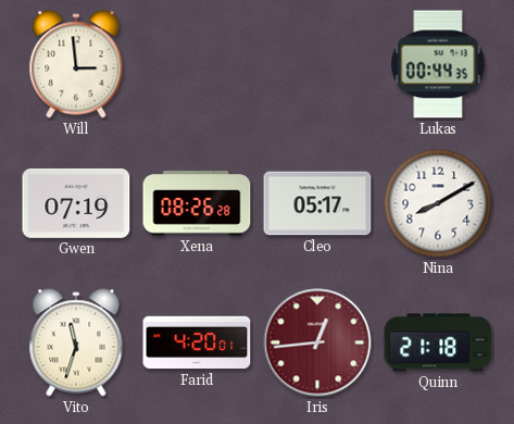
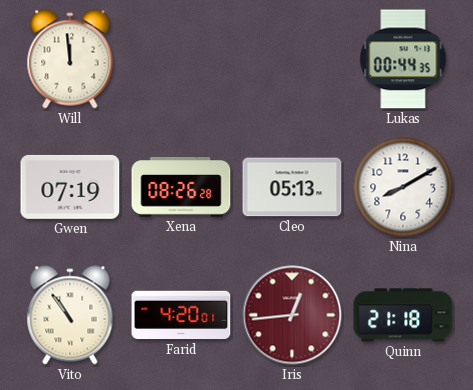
Will: 2:59 -> 11:59 (70, 59)
Cleo: 05:17 -> 05:13 (292, 187)
Vito: 11:33 -> 10:54 (70, 315)
